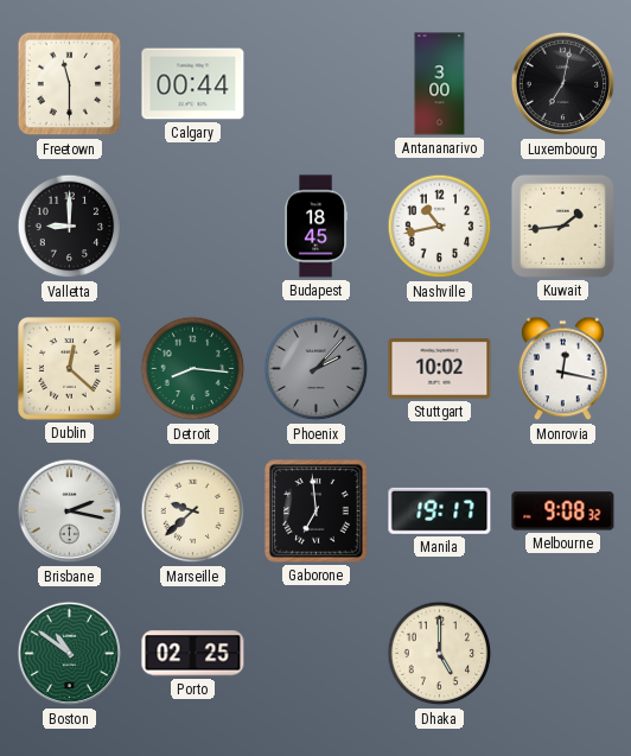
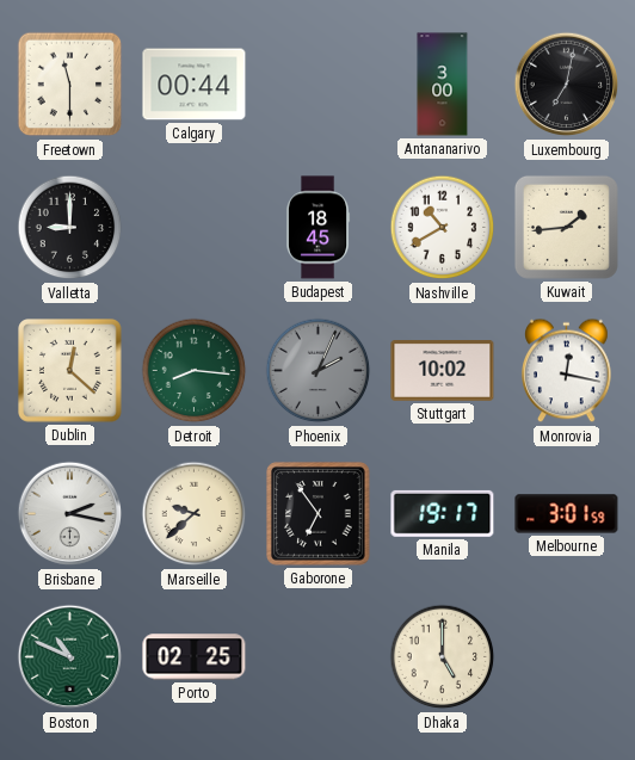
Nashville: 10:43 -> 10:40 (443, 228)
Phoenix: 2:07 -> 2:04 (319, 371)
Gaborone: 6:59 -> 6:54 (319, 514)
Melbourne: 9:08 -> 3:01 (567, 514)
Boston: 10:51 -> 10:49 (70, 657)
